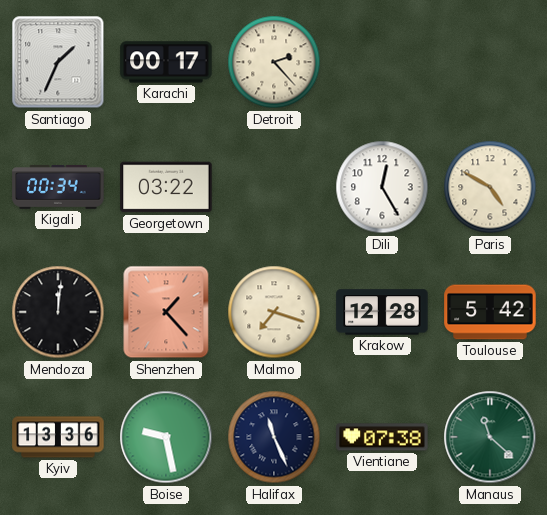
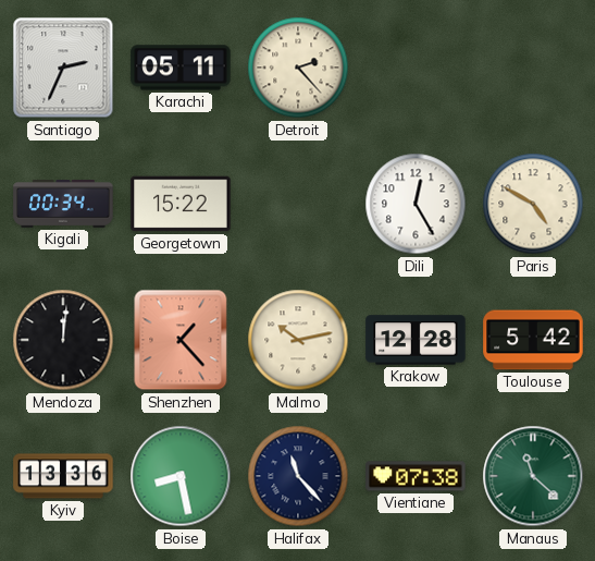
Santiago: 1:34 -> 2:34 (63, 68)
Karachi: 00:17 -> 05:11 (181, 68)
Georgetown: 03:22 -> 15:22 (181, 204)
Malmo: 7:18 -> 10:13 (298, 340)
Boise: 9:28 -> 8:28 (181, 476)
Halifax: 11:26 -> 11:23 (298, 476)
